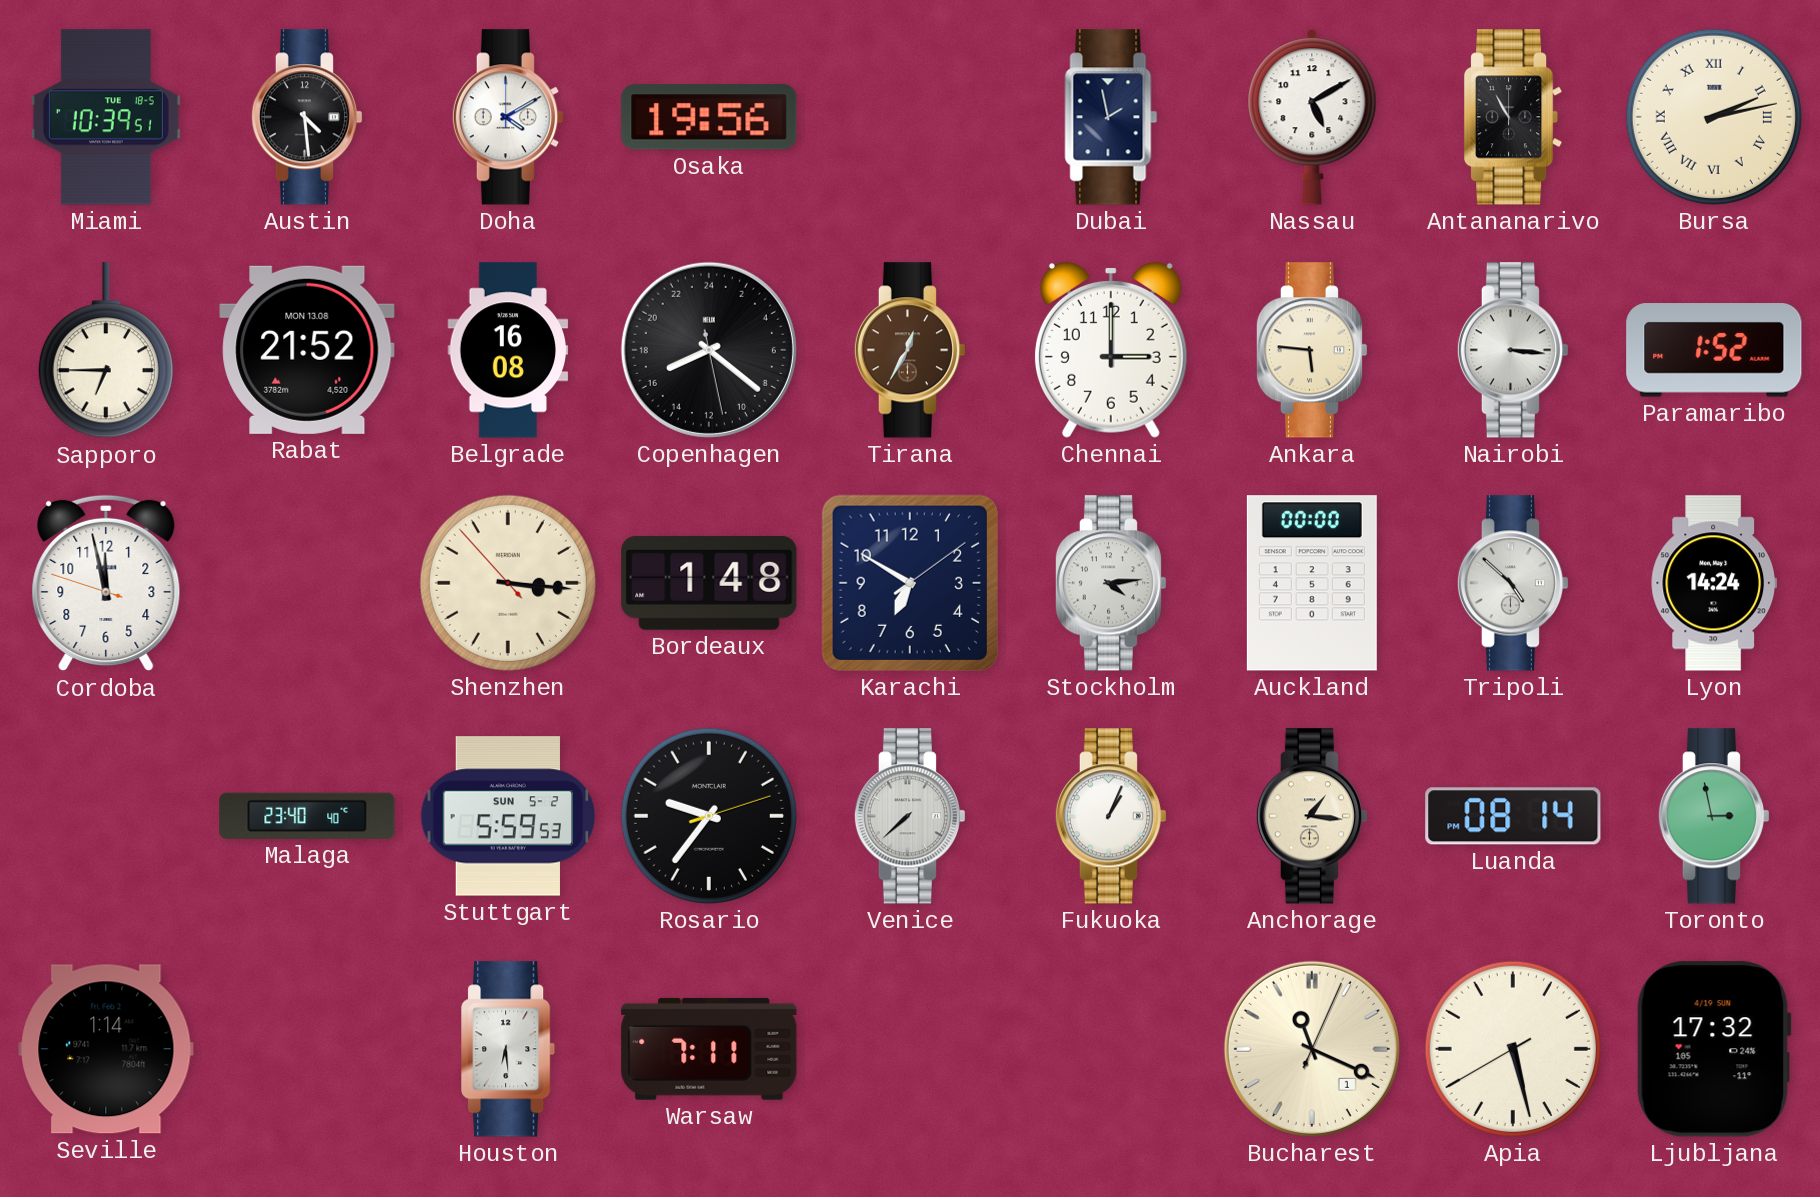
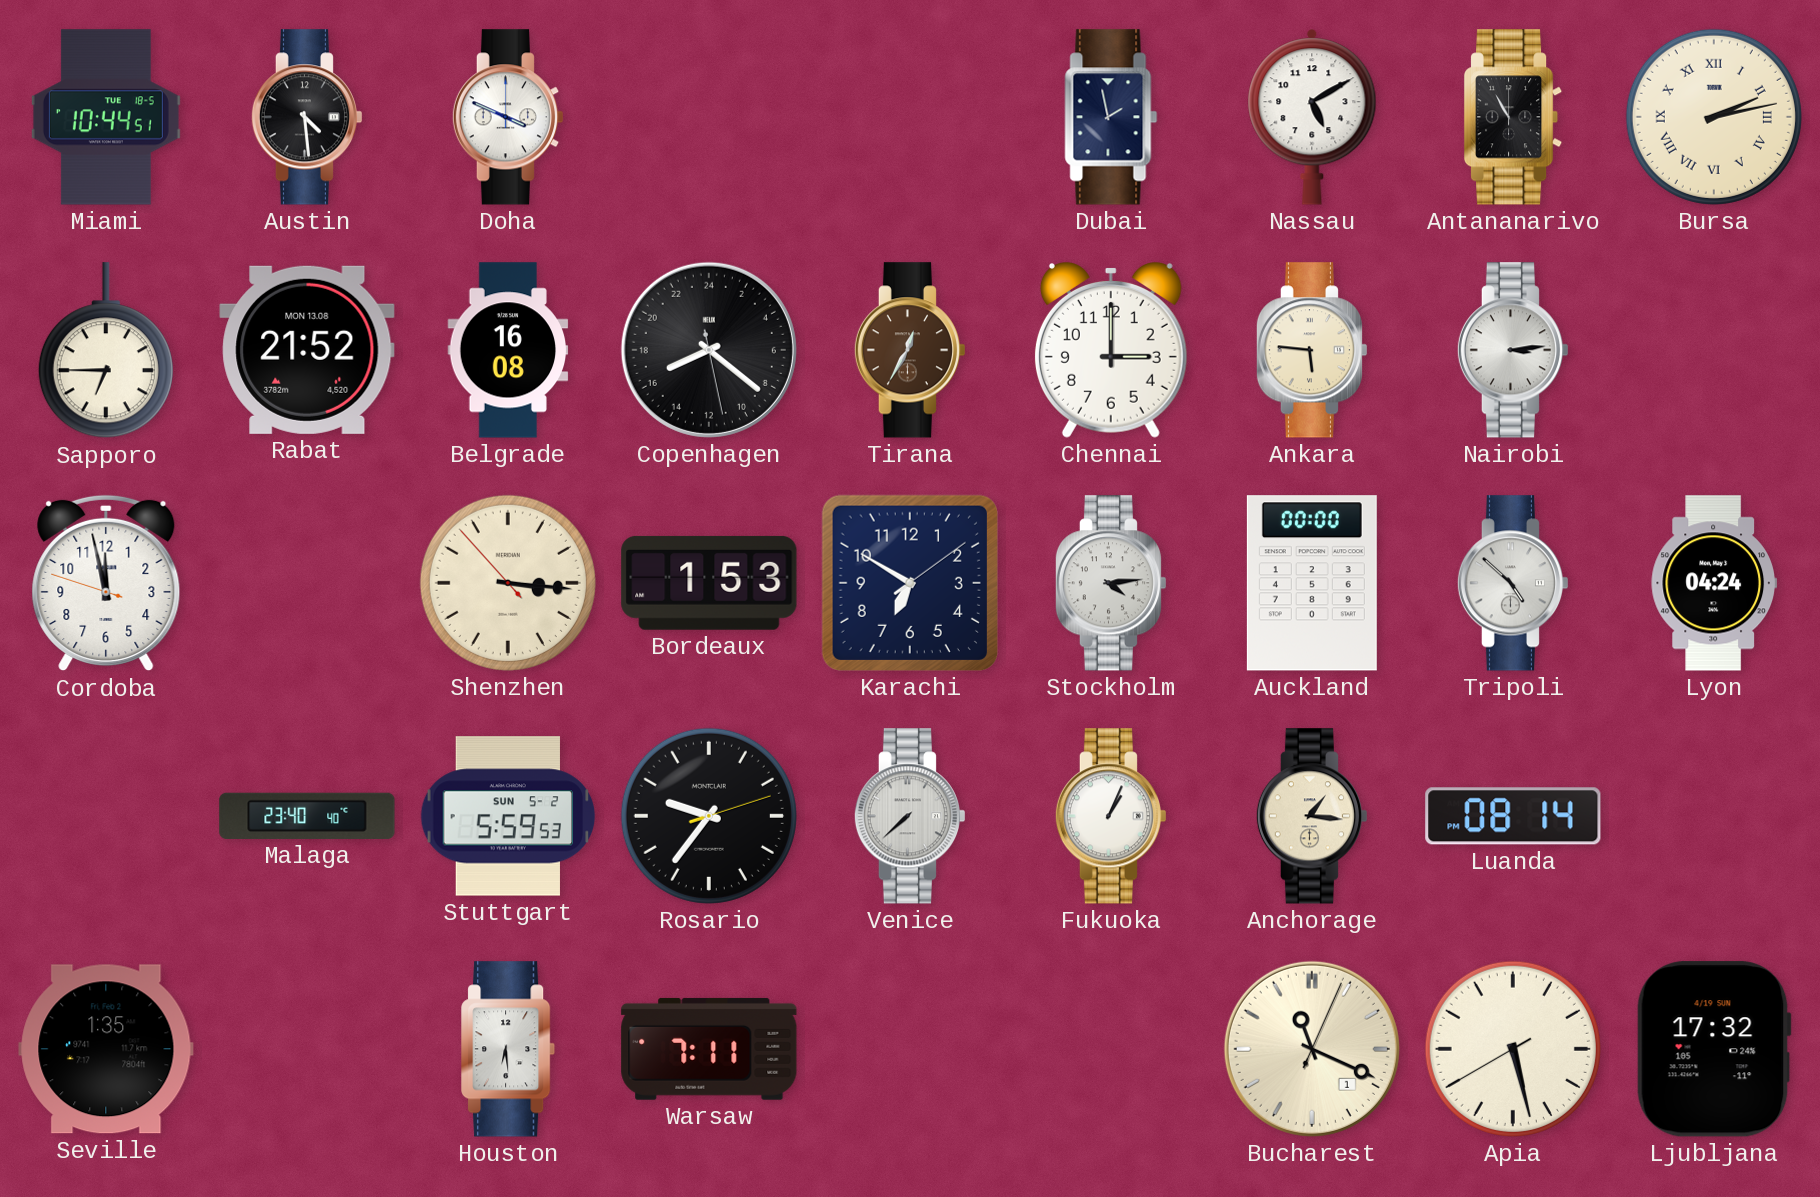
Miami: 10:39 -> 10:44 (106, 117)
Doha: 4:10 -> 3:49 (508, 117)
Osaka: 19:56 -> none (709, 117)
Nairobi: 3:16 -> 3:14 (1513, 350)
Paramaribo: 1:52 -> none (1714, 350)
Bordeaux: 1:48 -> 1:53 (709, 583)
Lyon: 14:24 -> 04:24 (1713, 583)
Toronto: 2:58 -> none (1714, 816)
Seville: 1:14 -> 1:35 (106, 1049)
